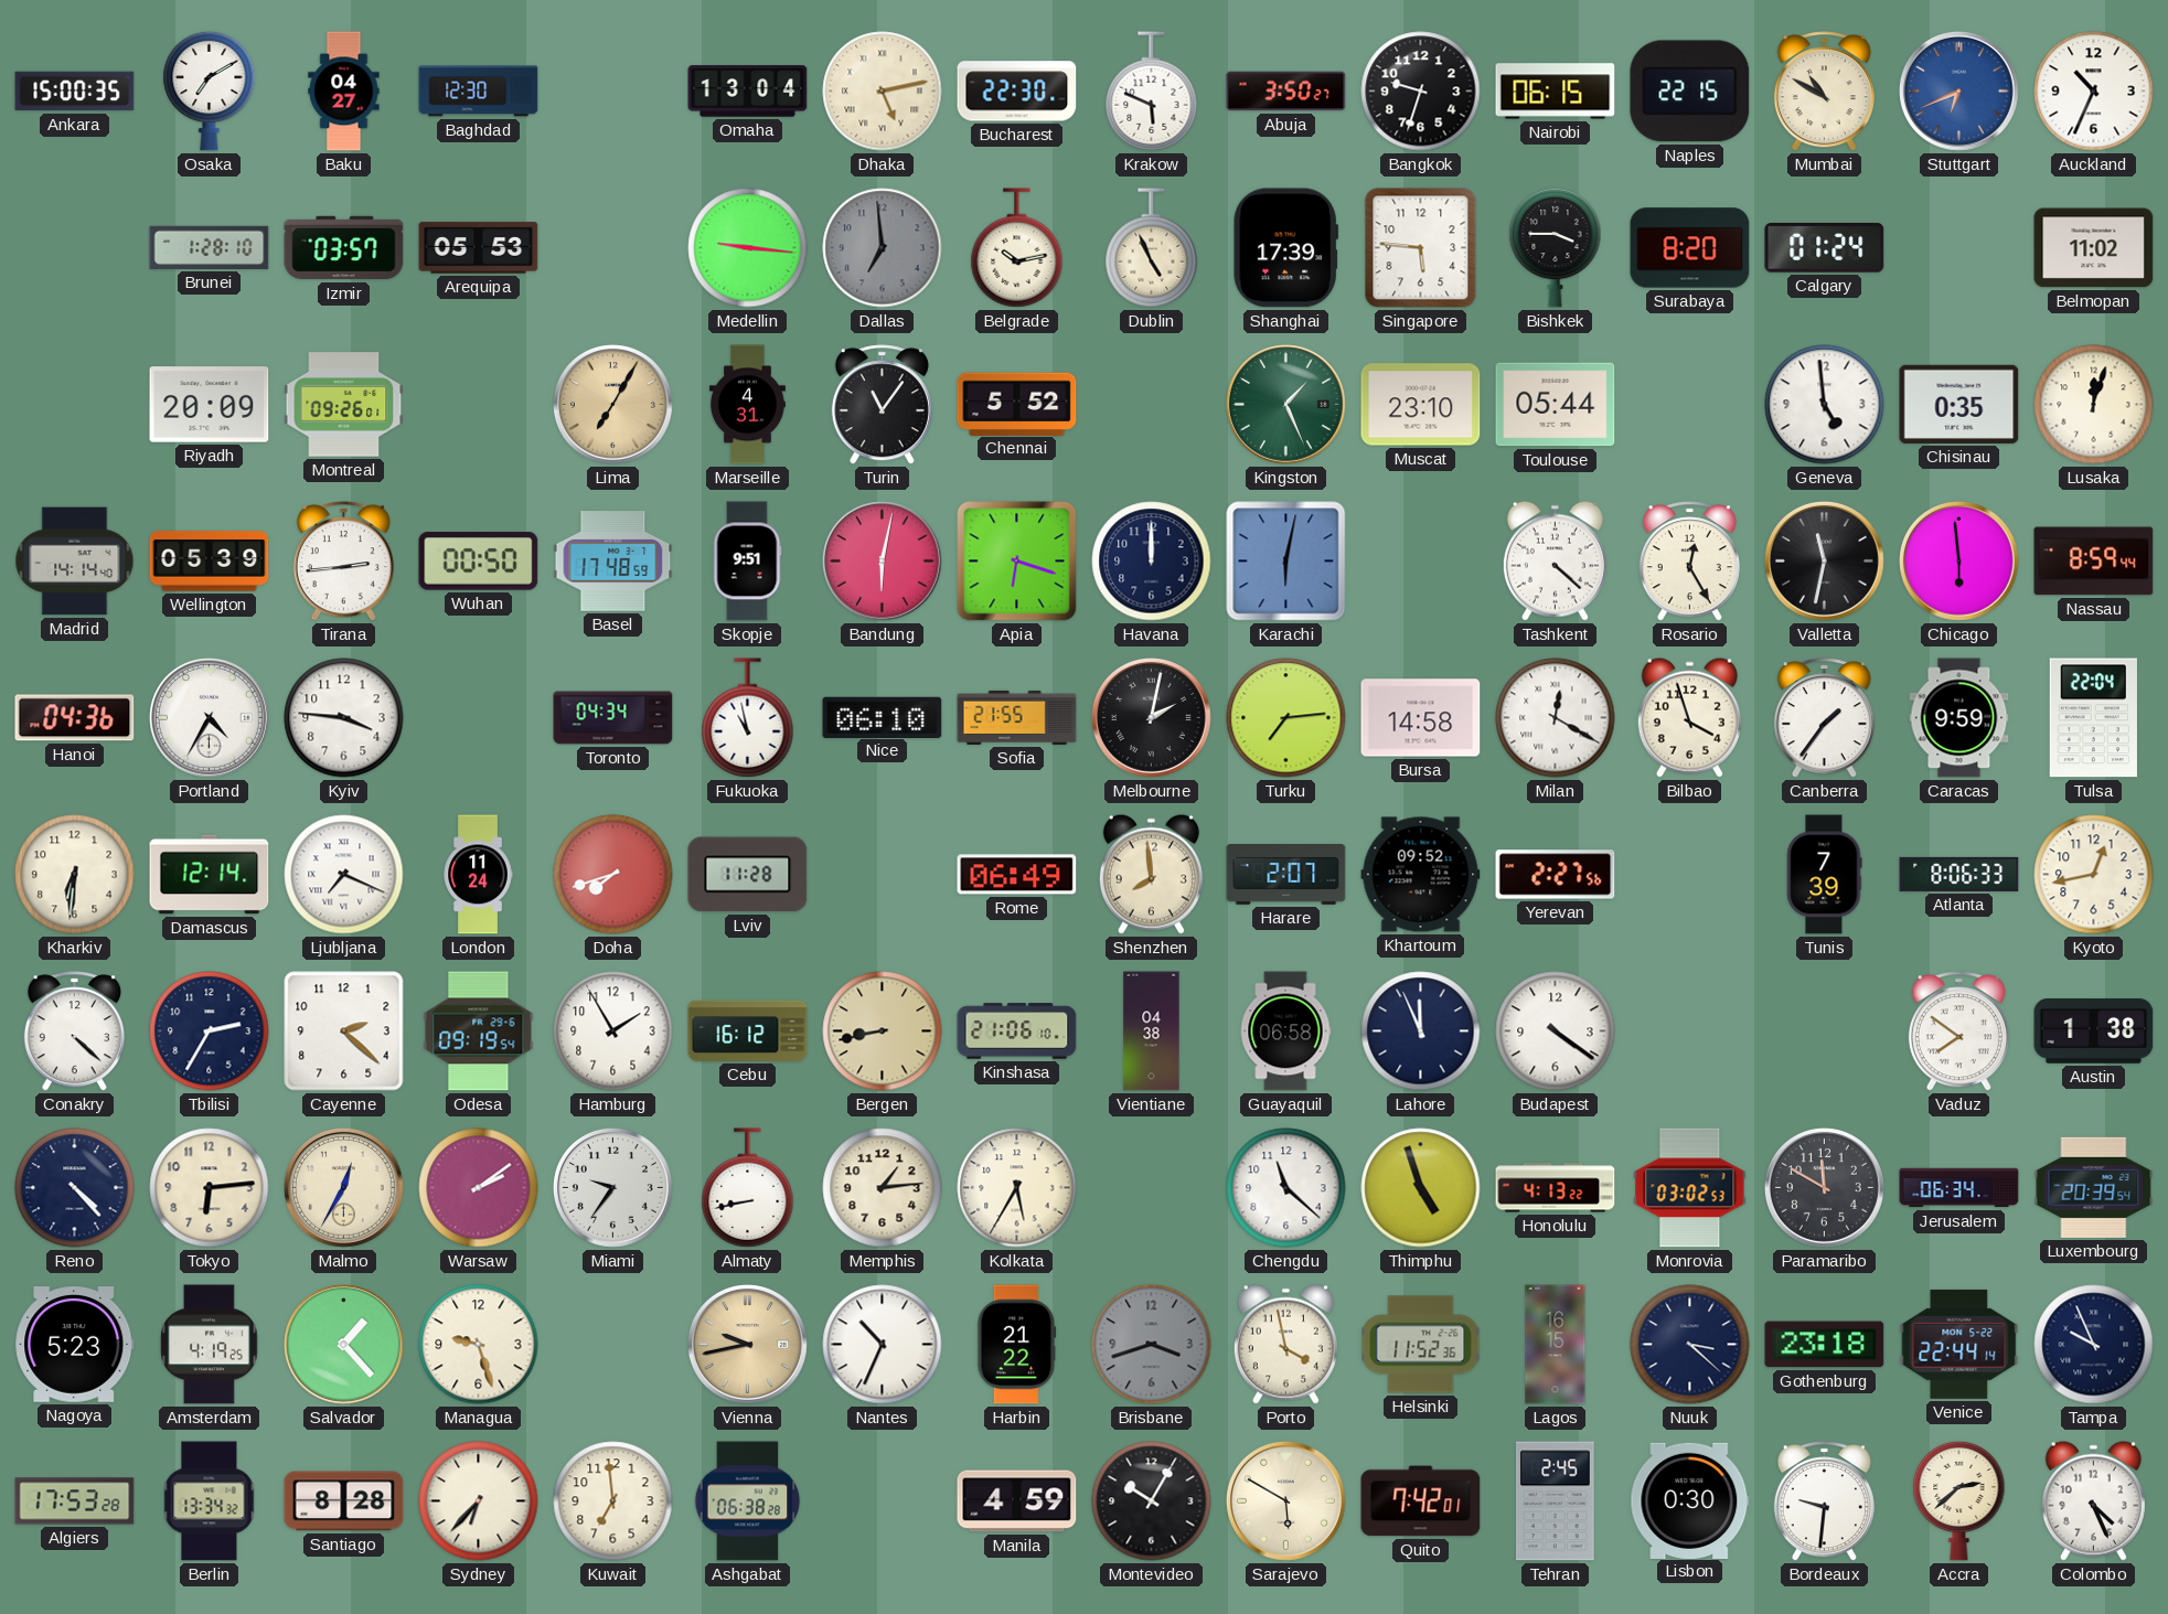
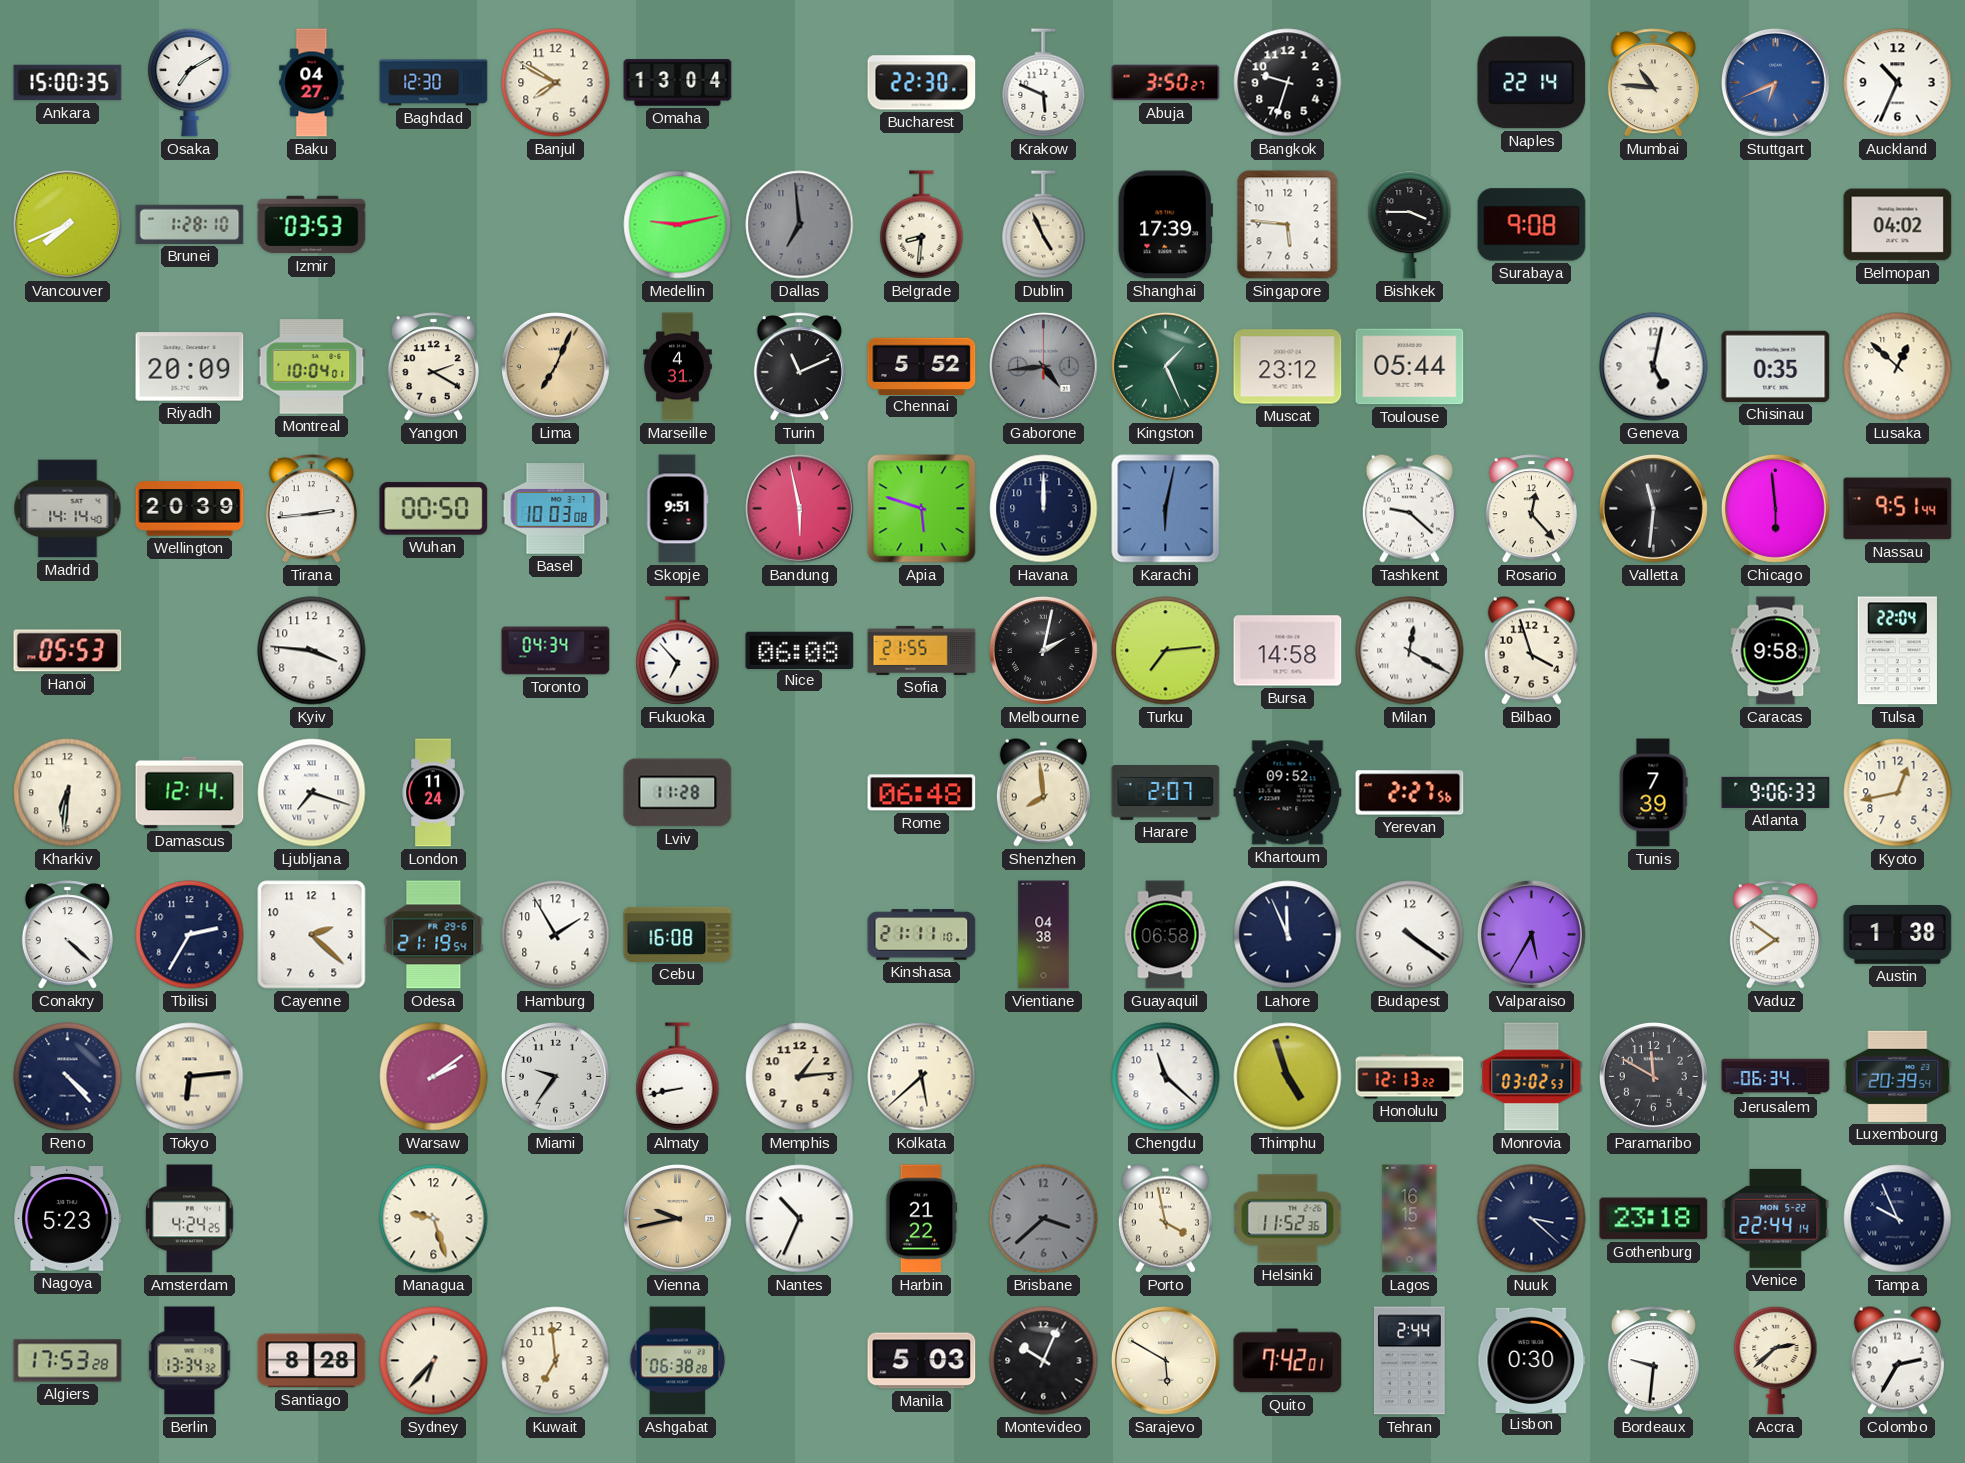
Banjul: none -> 7:50 (556, 83)
Dhaka: 5:13 -> none (883, 92)
Nairobi: 06:15 -> none (1556, 92)
Naples: 22:15 -> 22:14 (1532, 83)
Mumbai: 10:50 -> 10:46 (1653, 83)
Vancouver: none -> 7:41 (67, 224)
Izmir: 03:57 -> 03:53 (312, 225)
Arequipa: 05:53 -> none (479, 248)
Medellin: 9:16 -> 9:13 (678, 225)
Belgrade: 10:13 -> 8:31 (922, 225)
Surabaya: 8:20 -> 9:08 (1532, 225)
Calgary: 01:24 -> none (1825, 247)
Belmopan: 11:02 -> 04:02 (1898, 225)
Montreal: 09:26 -> 10:04 (312, 367)
Yangon: none -> 2:20 (433, 367)
Lima: 7:05 -> 7:04 (555, 366)
Turin: 11:06 -> 11:11 (799, 367)
Gaborone: none -> 4:44 (1043, 366)
Muscat: 23:10 -> 23:12 (1288, 367)
Geneva: 4:59 -> 5:02 (1654, 367)
Lusaka: 12:03 -> 12:52 (1898, 367)
Wellington: 05:39 -> 20:39 (190, 509)
Basel: 17:48 -> 10:03 (556, 509)
Bandung: 6:02 -> 5:58 (799, 508)
Apia: 6:18 -> 5:48 (922, 509)
Tashkent: 4:22 -> 9:22 (1409, 508)
Rosario: 12:25 -> 12:23 (1531, 509)
Valletta: 11:32 -> 11:31 (1653, 508)
Nassau: 8:59 -> 9:51 (1898, 509)
Hanoi: 04:36 -> 05:53 (68, 651)
Portland: 4:35 -> none (209, 717)
Fukuoka: 10:58 -> 6:53 (678, 651)
Nice: 06:10 -> 06:08 (800, 650)
Canberra: 1:36 -> none (1824, 718)
Caracas: 9:59 -> 9:58 (1776, 651)
Ljubljana: 7:19 -> 7:18 (312, 793)
Doha: 7:42 -> none (613, 875)
Rome: 06:49 -> 06:48 (922, 793)
Atlanta: 8:06 -> 9:06 (1776, 792)
Odesa: 09:19 -> 21:19 (434, 935)
Cebu: 16:12 -> 16:08 (678, 934)
Bergen: 8:43 -> none (883, 1032)
Kinshasa: 21:06 -> 21:11 (922, 935)
Valparaiso: none -> 5:35 (1531, 934)
Tokyo numerals: Arabic -> Roman (190, 1077)
Malmo: 12:35 -> none (343, 1187)
Kolkata: 5:35 -> 5:38 (922, 1077)
Honolulu: 4:13 -> 12:13 (1410, 1077)
Amsterdam: 4:19 -> 4:24 (190, 1219)
Salvador: 1:23 -> none (343, 1344)
Brisbane: 3:42 -> 3:38 (1044, 1219)
Manila: 4:59 -> 5:03 (922, 1361)
Montevideo: 10:05 -> 10:04 (1044, 1361)
Tehran: 2:45 -> 2:44 (1409, 1361)
Colombo: 4:26 -> 2:35 (1897, 1360)
